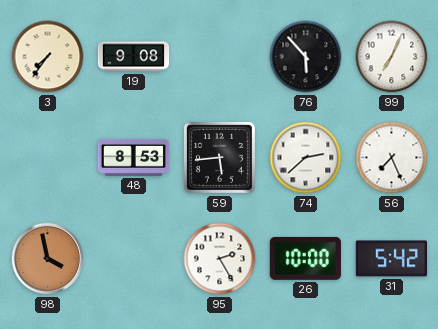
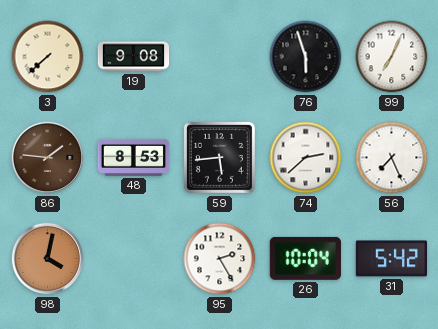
3: 7:36 -> 7:38 (48, 57)
76: 5:53 -> 5:57 (306, 57)
86: none -> 1:46 (48, 158)
98: 3:58 -> 4:02 (48, 259)
26: 10:00 -> 10:04 (305, 258)
